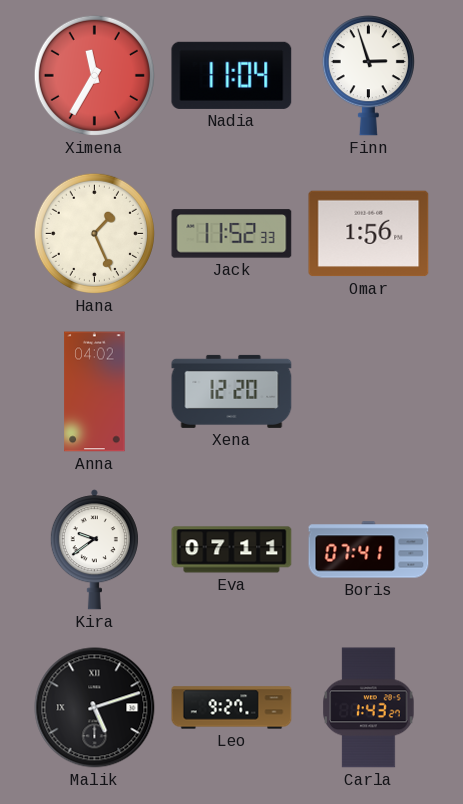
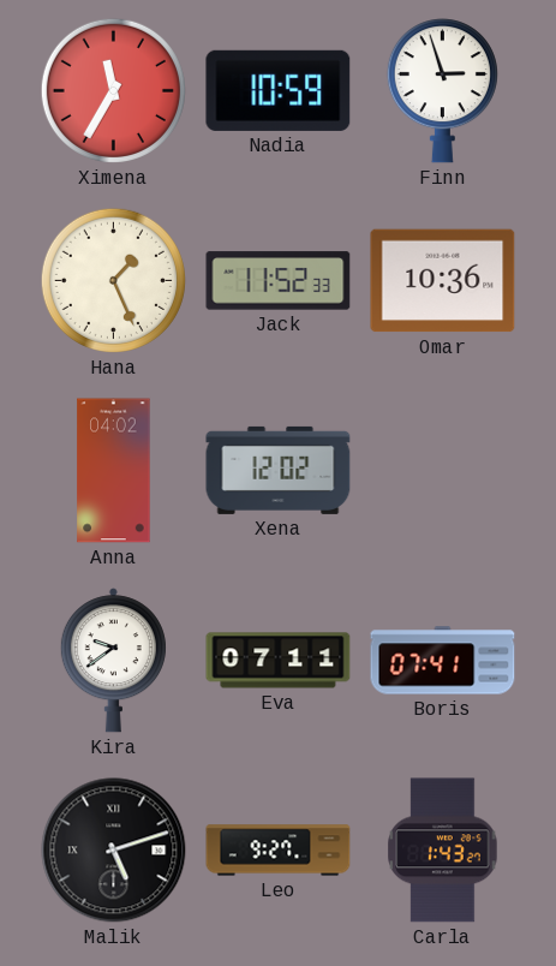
Nadia: 11:04 -> 10:59 (279, 90)
Omar: 1:56 -> 10:36 (443, 281)
Xena: 12:20 -> 12:02 (279, 470)
